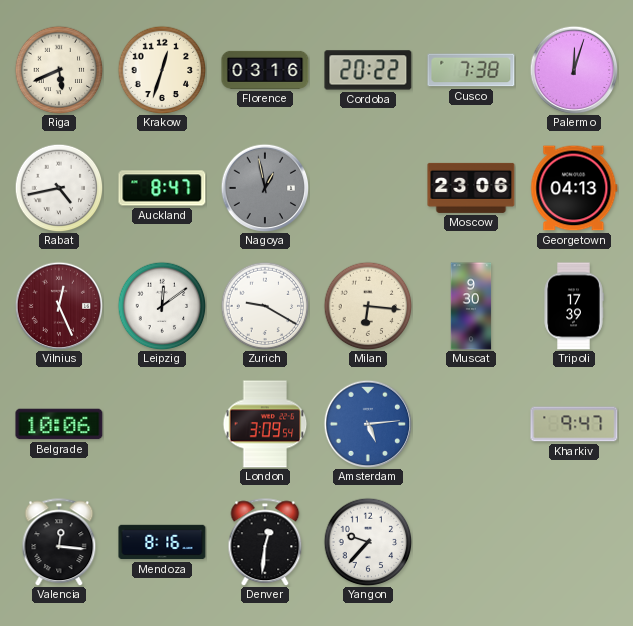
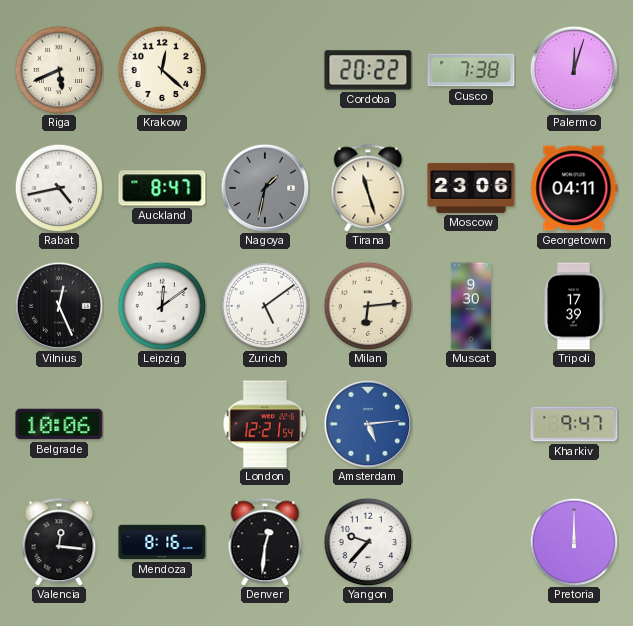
Krakow: 12:33 -> 12:22 (162, 70)
Florence: 03:16 -> none (265, 70)
Nagoya: 12:58 -> 1:32 (265, 188)
Tirana: none -> 11:27 (368, 188)
Georgetown: 04:13 -> 04:11 (574, 188)
Vilnius dial: burgundy -> black (59, 306)
Zurich: 9:20 -> 5:09 (265, 306)
Milan: 6:16 -> 6:14 (368, 306)
London: 3:09 -> 12:21 (265, 424)
Pretoria: none -> 12:00 (574, 542)
